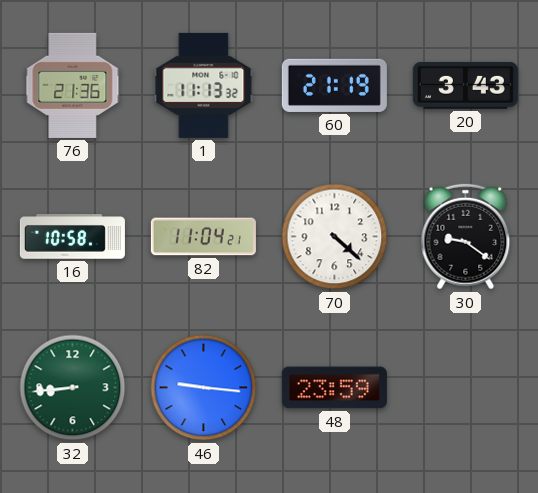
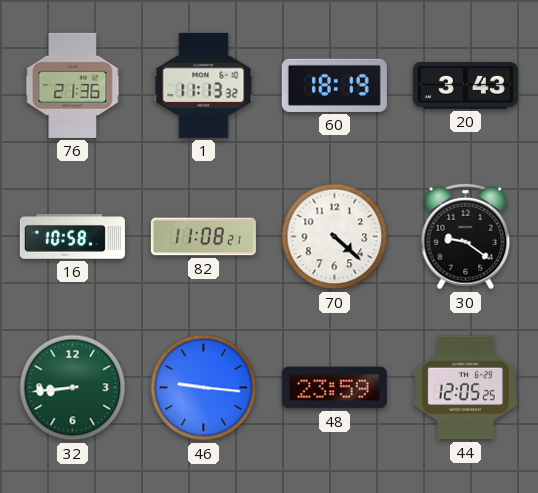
60: 21:19 -> 18:19 (334, 85)
82: 11:04 -> 11:08 (203, 237)
44: none -> 12:05 (465, 388)
